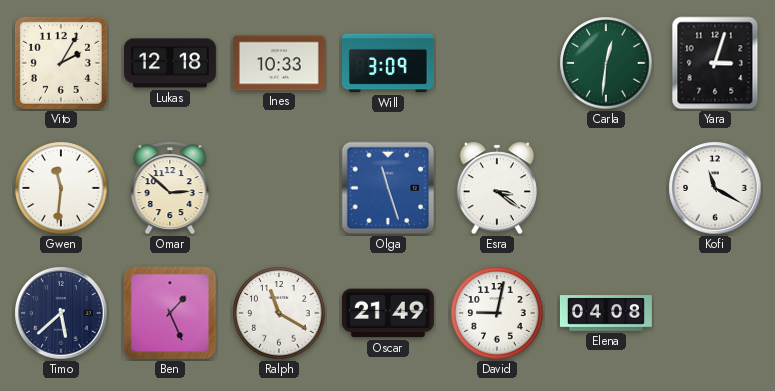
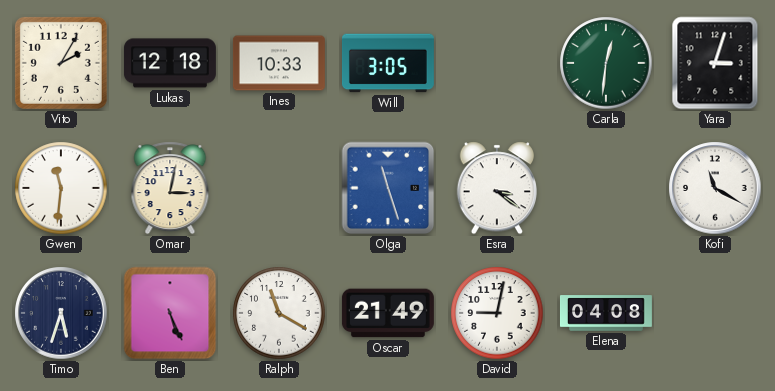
Will: 3:09 -> 3:05 (388, 63)
Omar: 2:52 -> 3:02 (170, 188)
Timo: 5:38 -> 5:33 (61, 313)
Ben: 1:26 -> 5:26 (170, 313)
